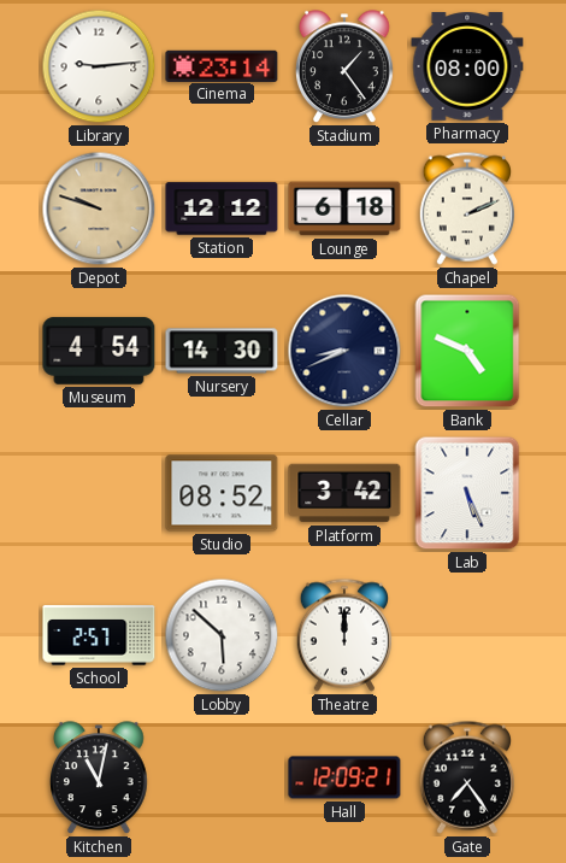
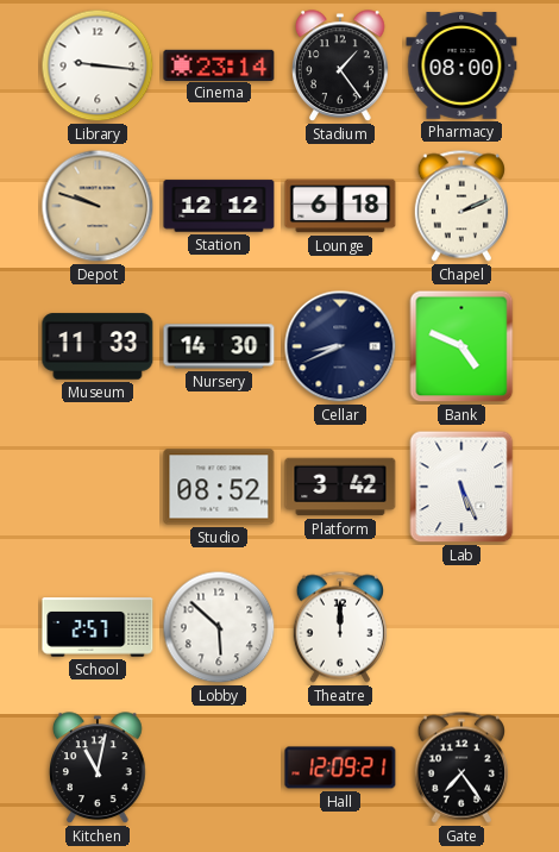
Library: 9:14 -> 9:16 (98, 65)
Museum: 4:54 -> 11:33 (98, 346)
